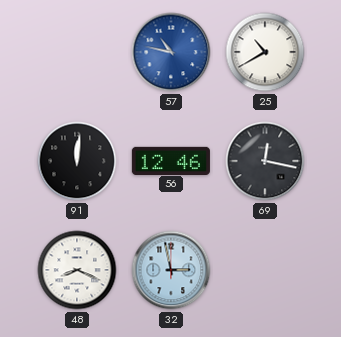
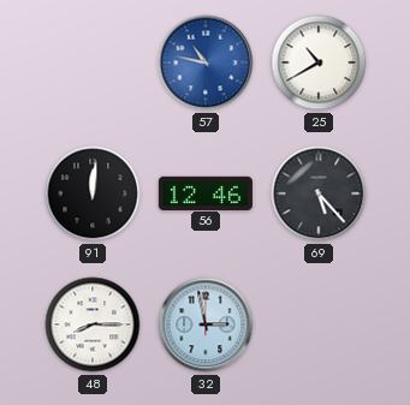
69: 12:17 -> 5:23 (319, 193)
48: 8:19 -> 8:15 (93, 324)
